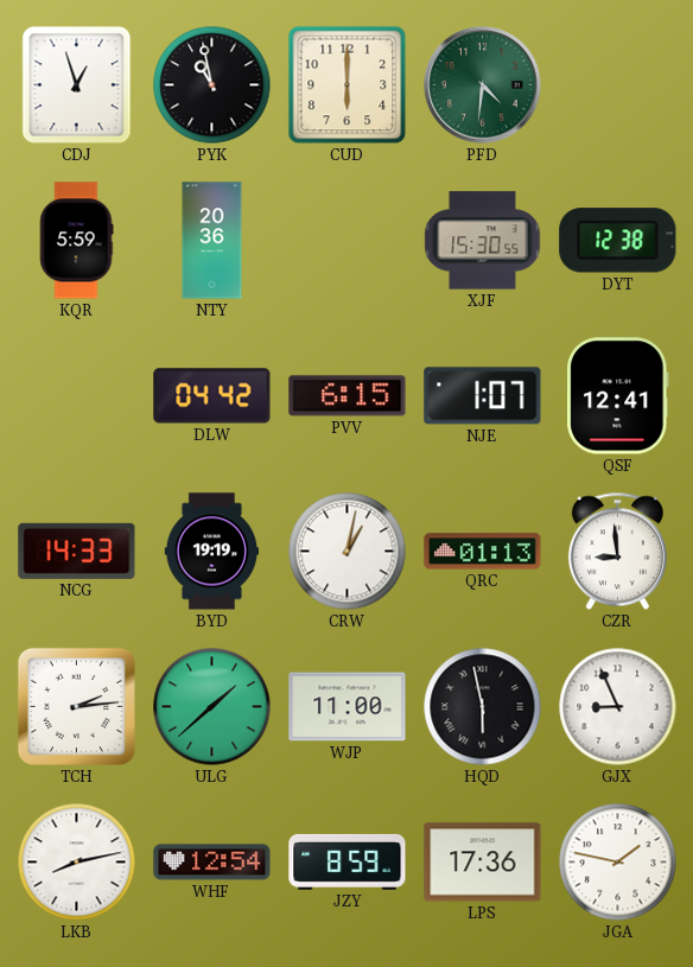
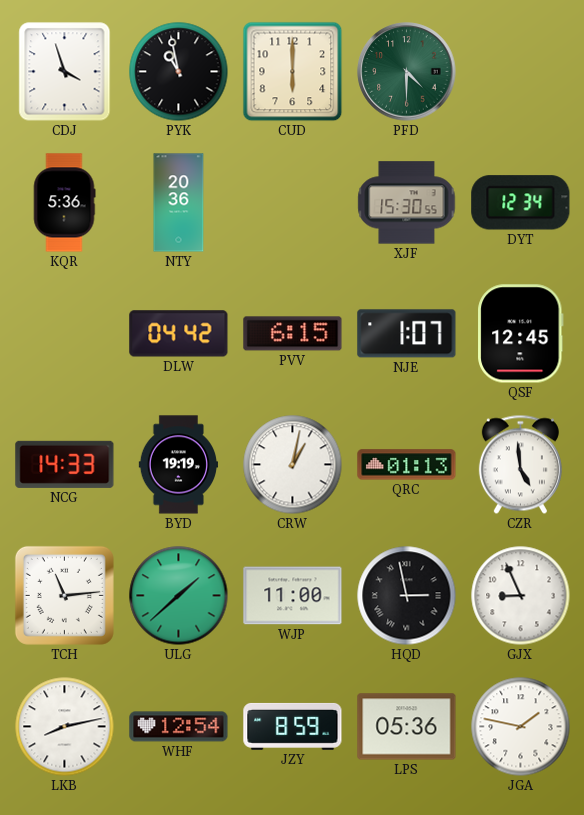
CDJ: 12:57 -> 3:57 (65, 72)
PFD: 4:31 -> 4:30 (407, 72)
KQR: 5:59 -> 5:36 (64, 203)
DYT: 12:38 -> 12:34 (521, 203)
QSF: 12:41 -> 12:45 (521, 334)
CZR: 8:59 -> 4:59 (520, 465)
TCH: 2:14 -> 11:14 (64, 595)
HQD: 5:58 -> 2:58 (407, 596)
LPS: 17:36 -> 05:36 (407, 727)
